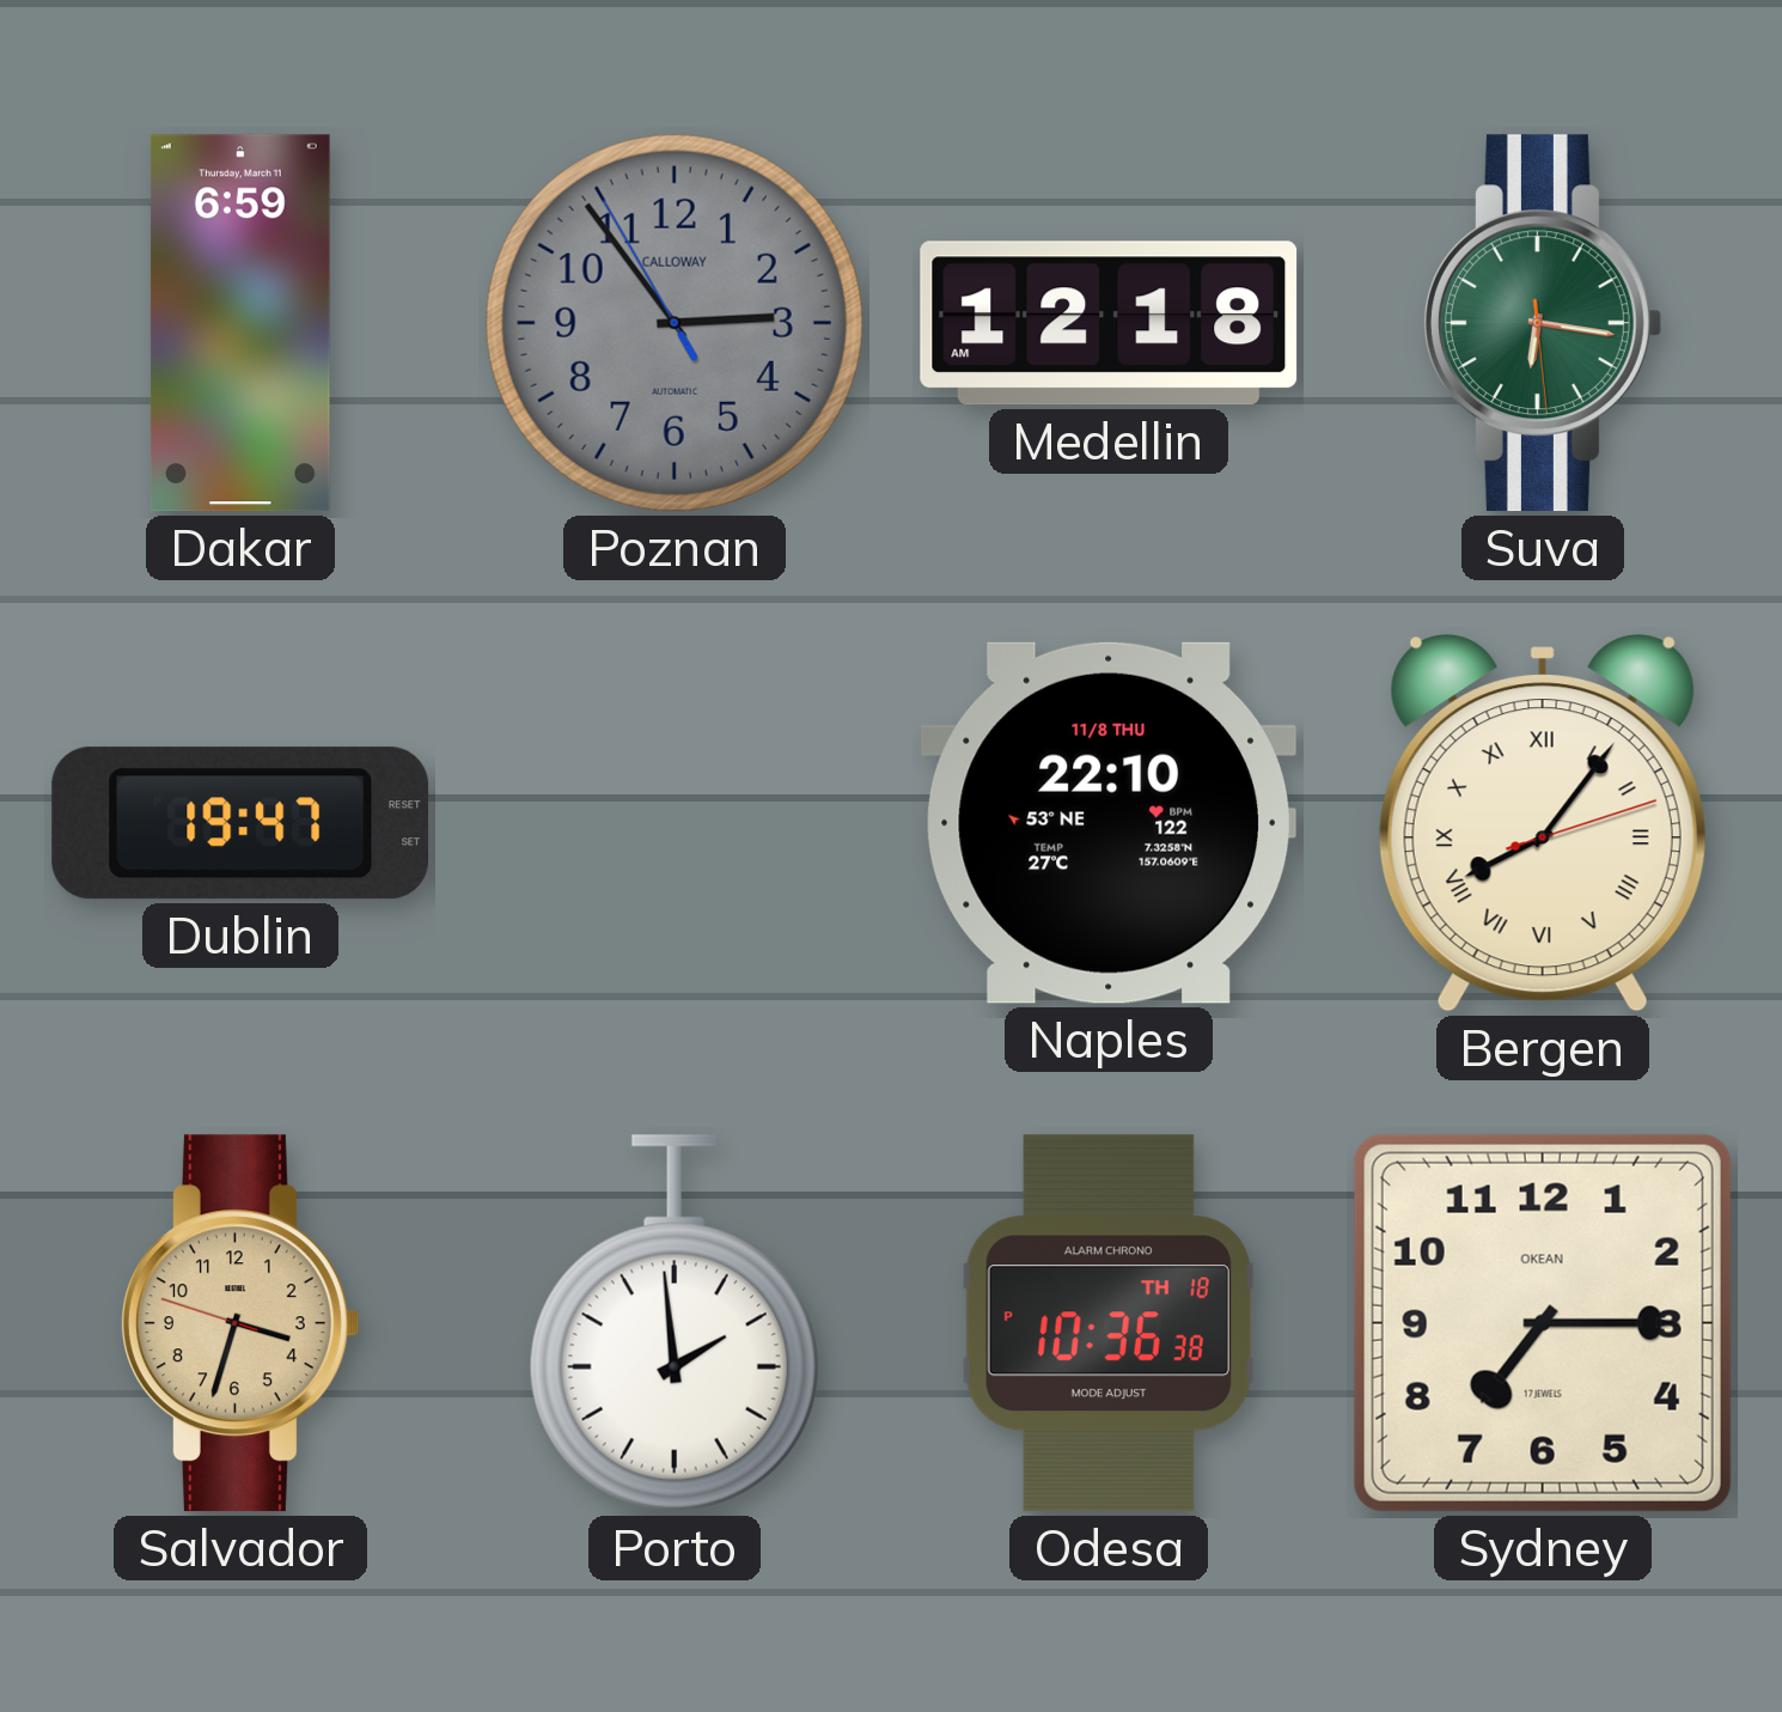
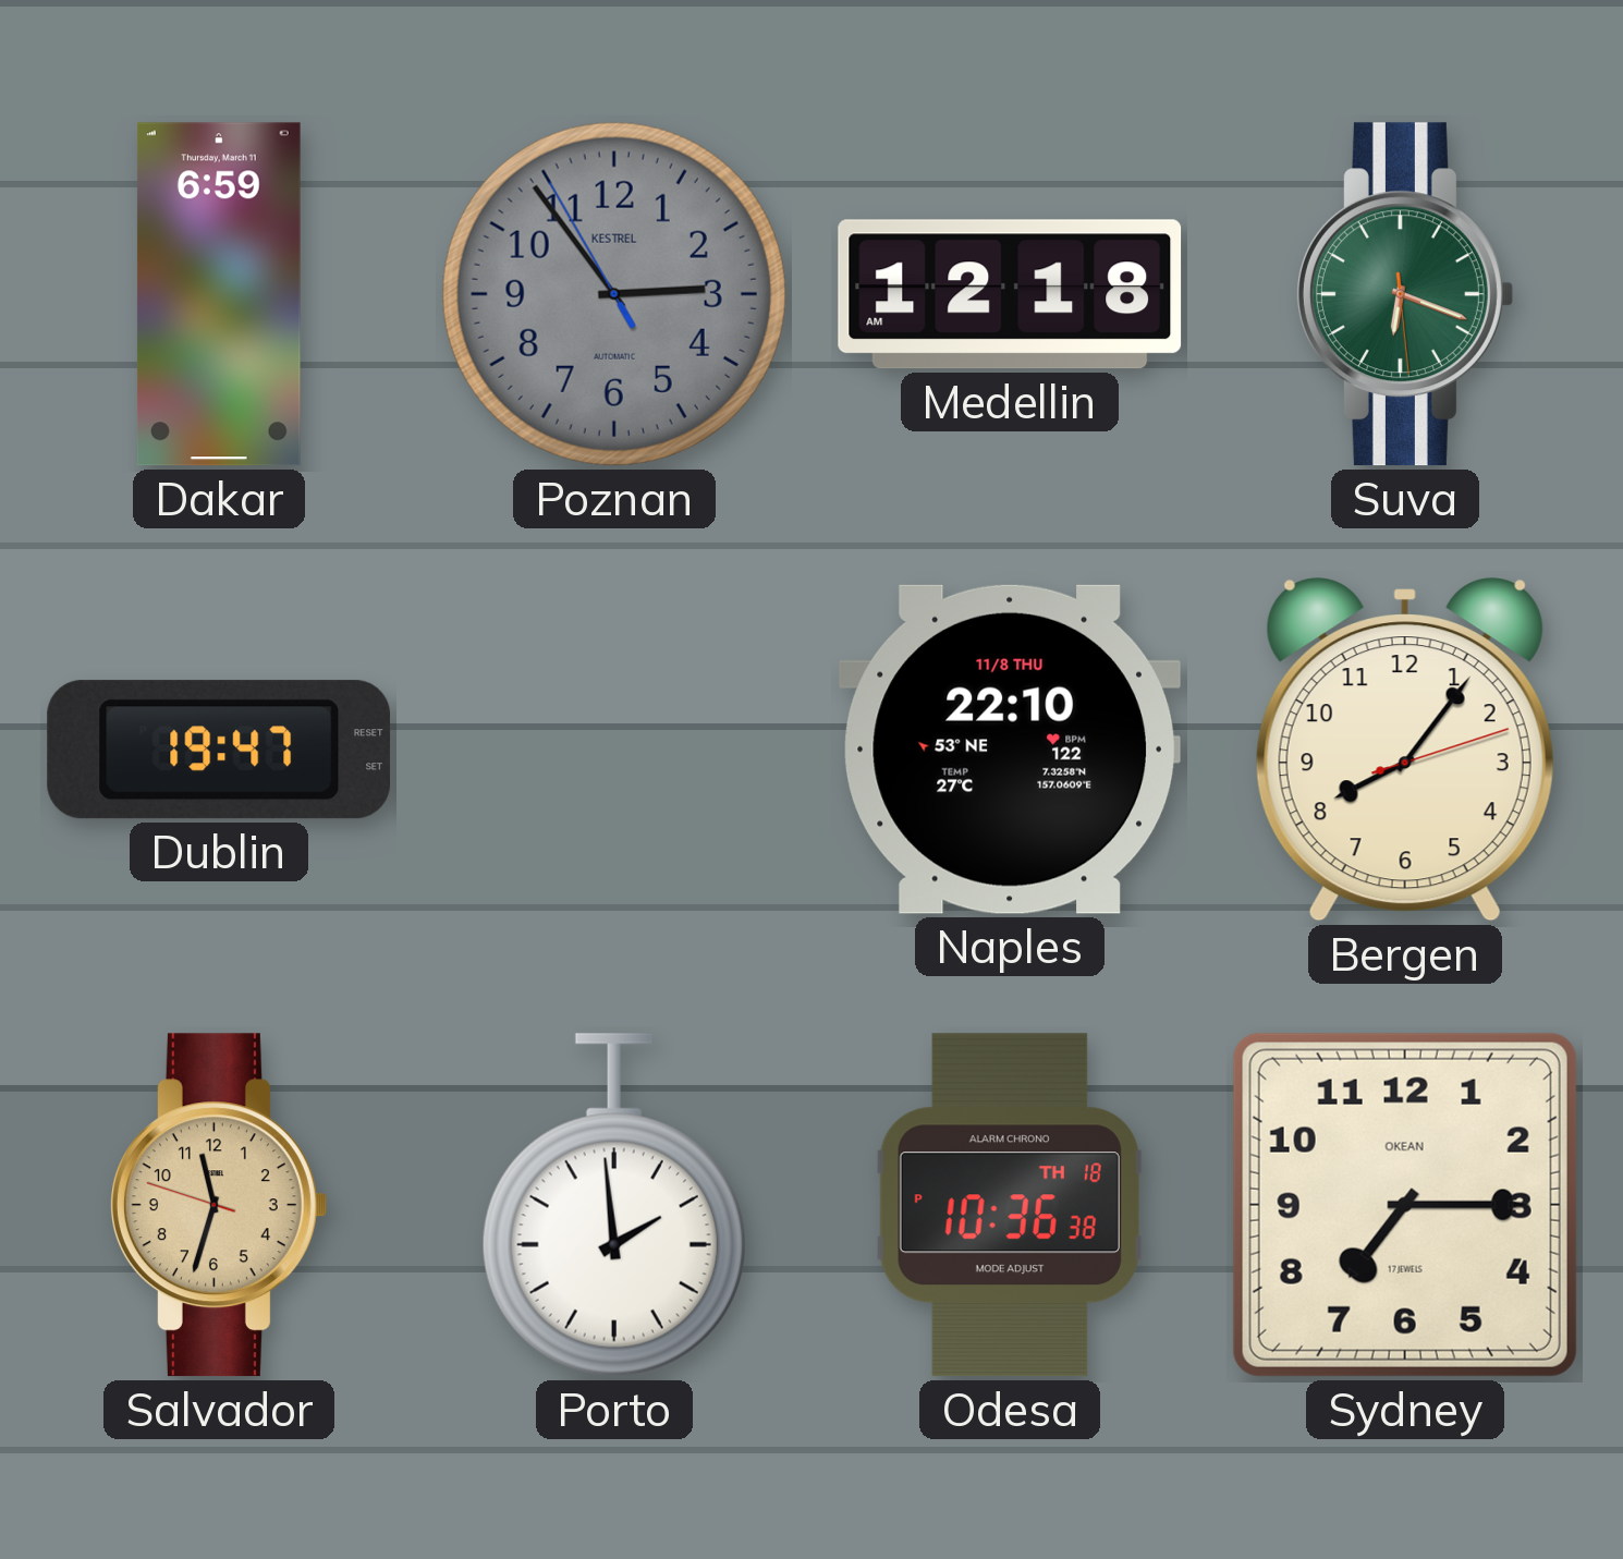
Poznan brand: CALLOWAY -> KESTREL (614, 294)
Suva: 6:16 -> 6:18 (1404, 294)
Bergen numerals: Roman -> Arabic (1405, 750)
Salvador: 3:32 -> 11:32 (218, 1205)
